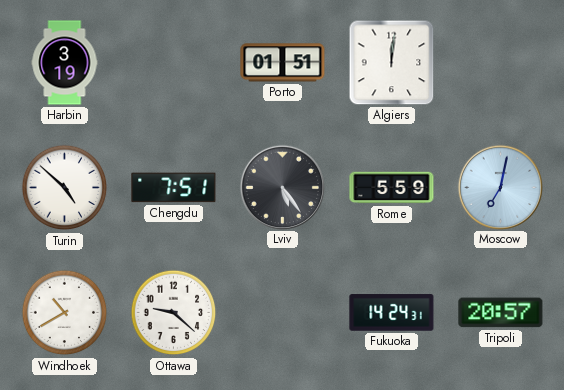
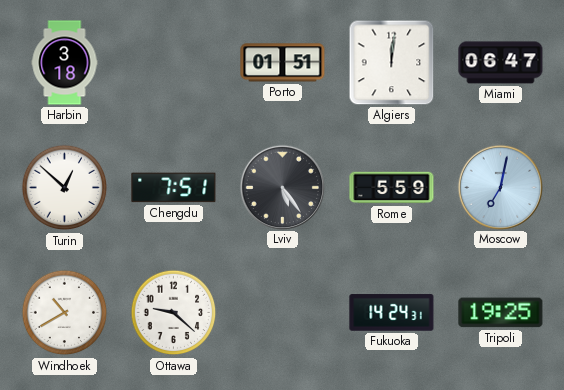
Harbin: 3:19 -> 3:18 (65, 63)
Miami: none -> 06:47 (501, 63)
Turin: 4:52 -> 12:52 (65, 188)
Tripoli: 20:57 -> 19:25 (501, 313)
